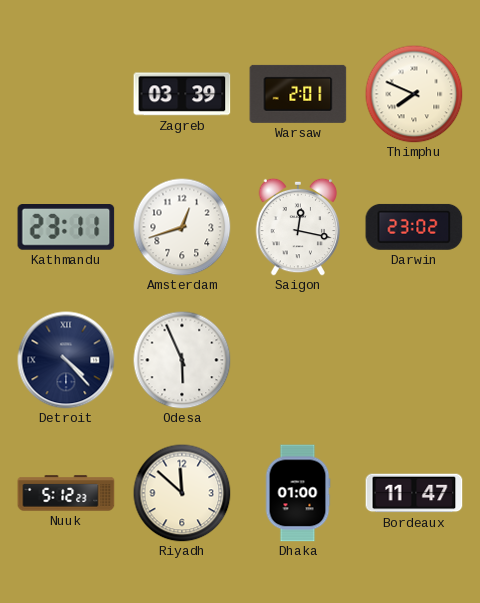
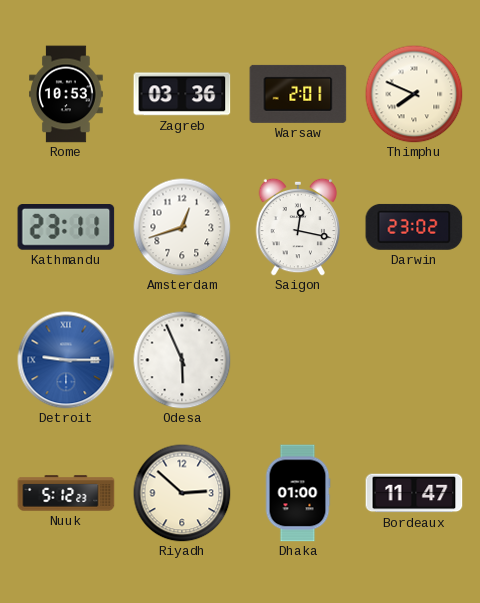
Rome: none -> 10:53 (67, 94)
Zagreb: 03:39 -> 03:36 (182, 94)
Detroit: 4:23 -> 9:15 (66, 360)
Detroit dial: navy -> blue (66, 360)
Riyadh: 11:52 -> 2:52 (182, 493)
